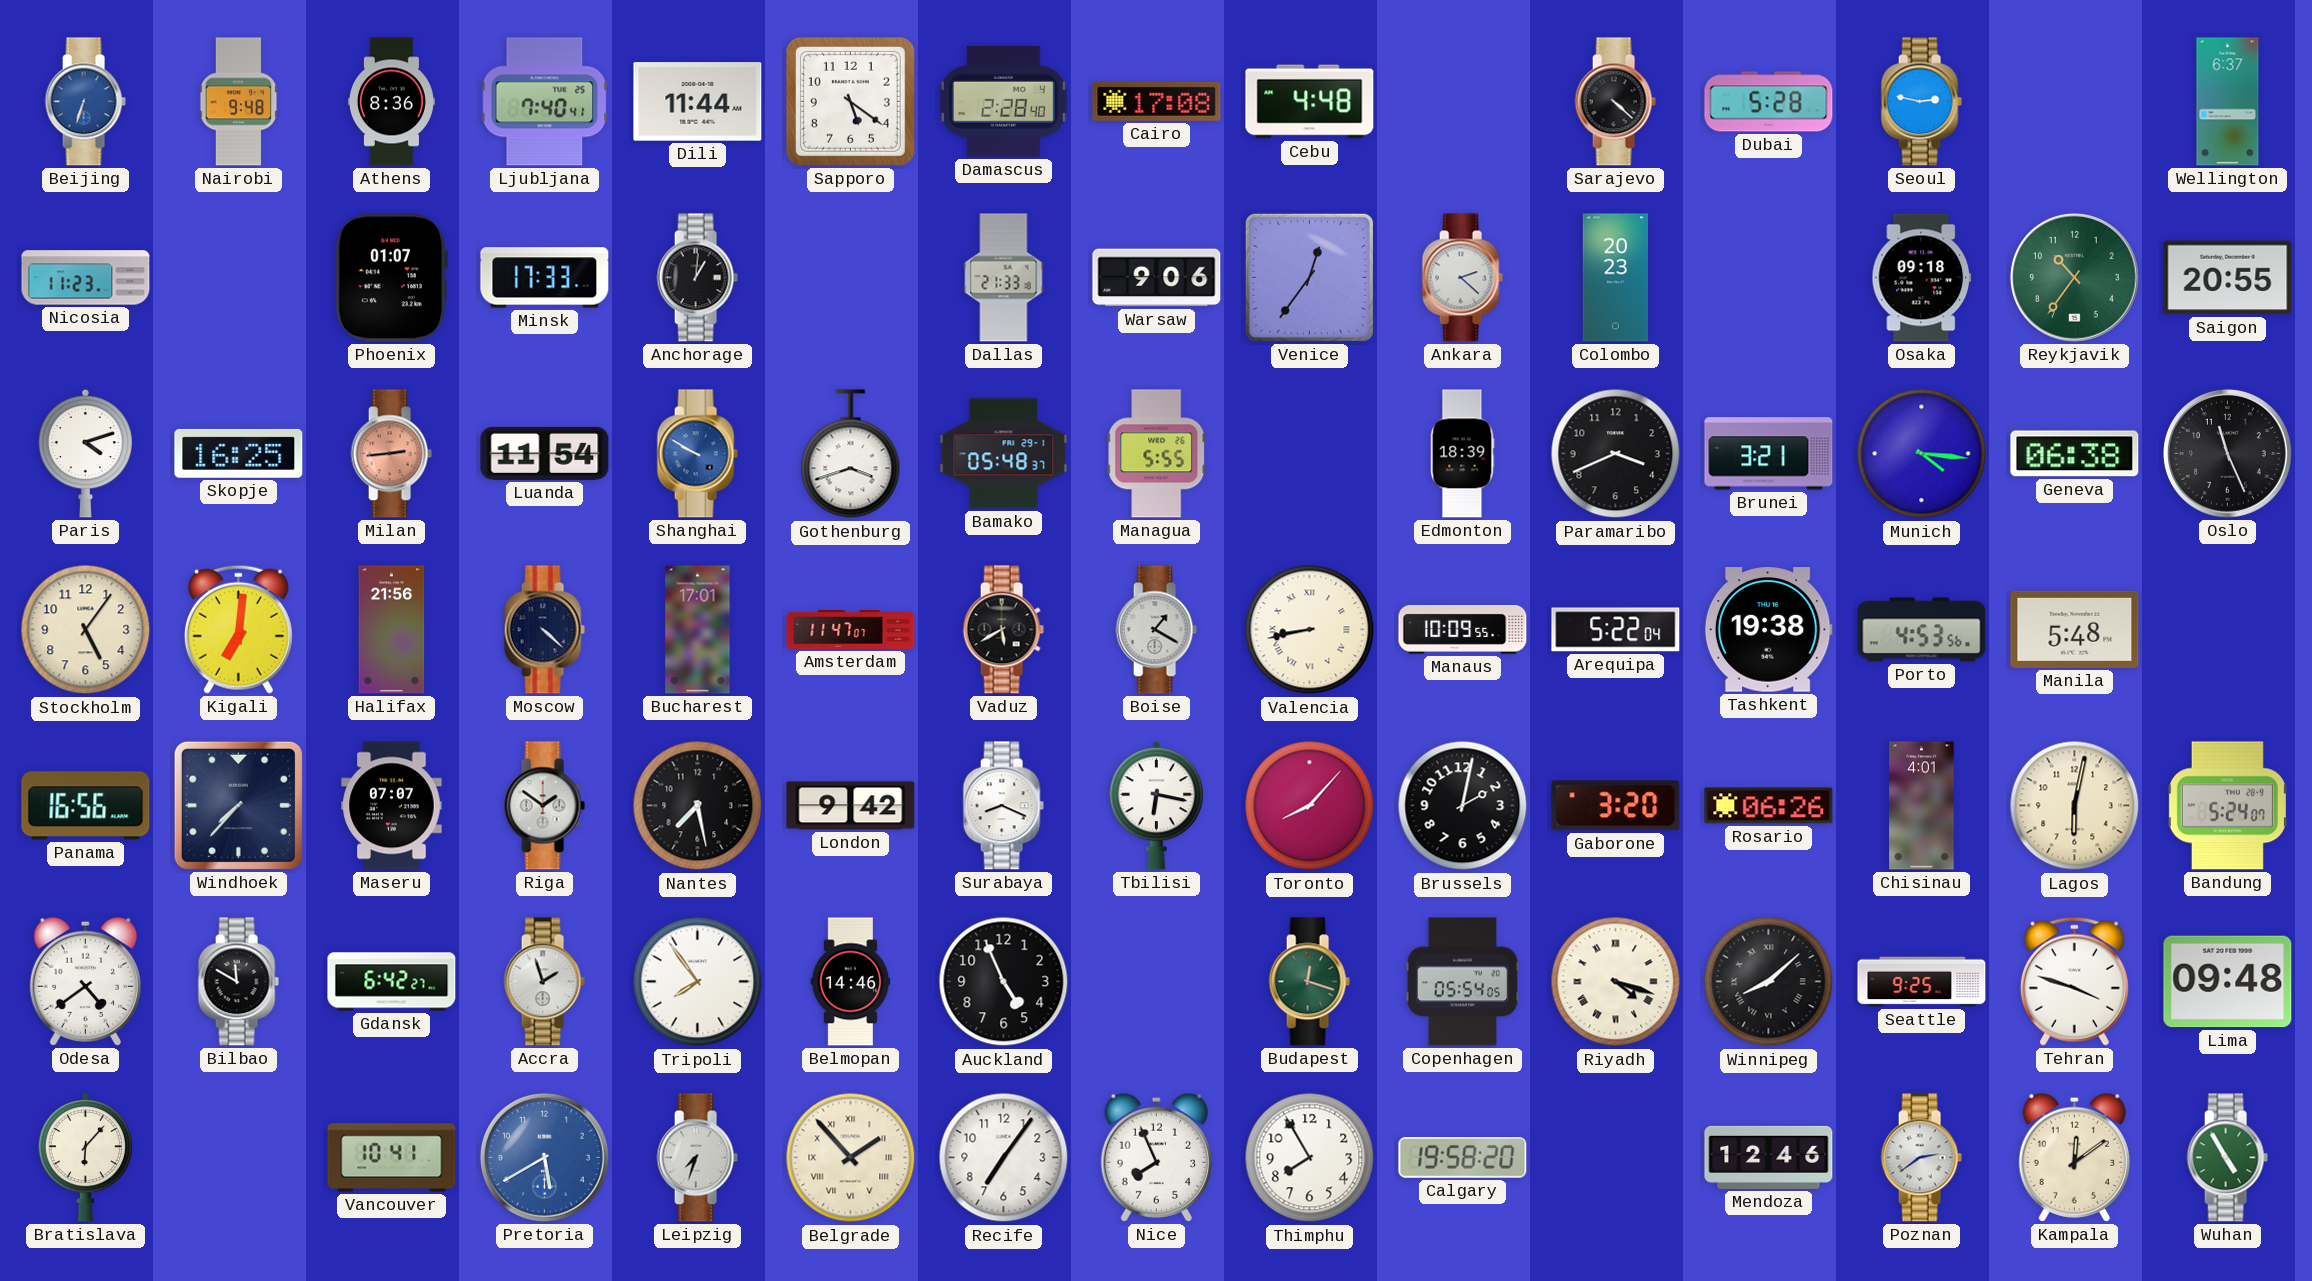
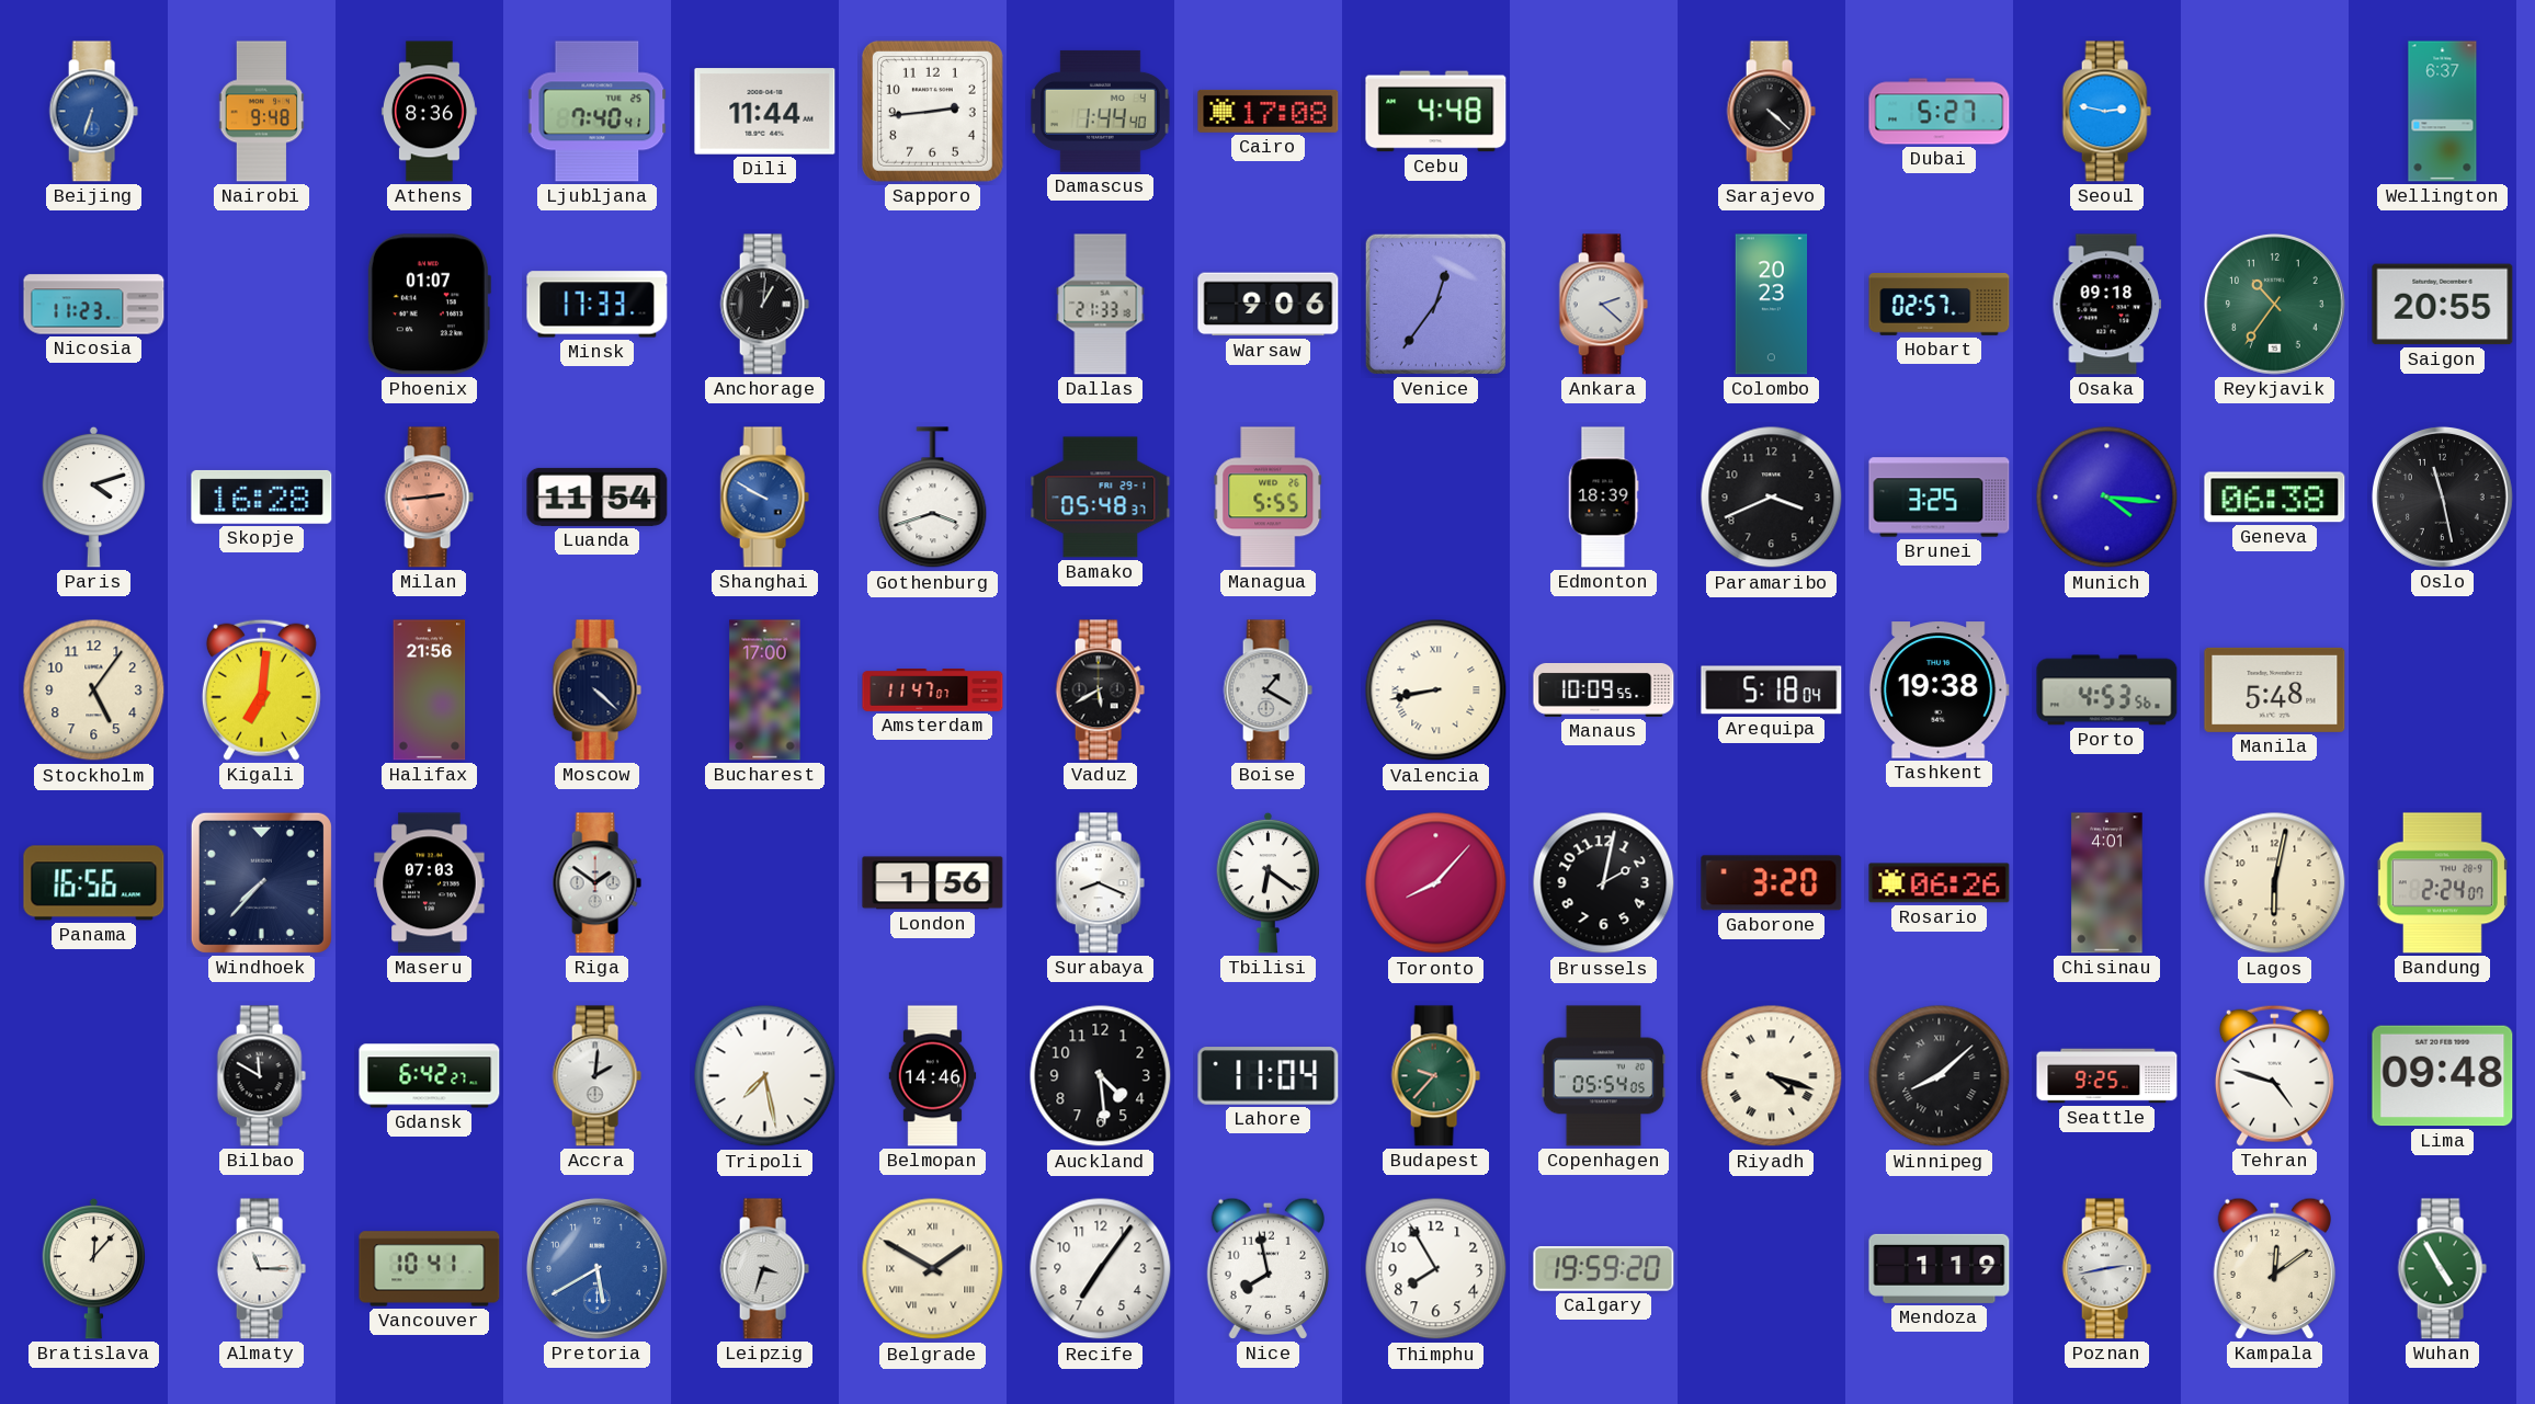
Sapporo: 5:21 -> 2:44 (932, 111)
Damascus: 2:28 -> 1:44 (1100, 111)
Dubai: 5:28 -> 5:27 (1940, 112)
Hobart: none -> 02:57 (1940, 305)
Skopje: 16:25 -> 16:28 (262, 496)
Brunei: 3:21 -> 3:25 (1940, 498)
Oslo: 11:26 -> 11:28 (2442, 496)
Bucharest: 17:01 -> 17:00 (765, 690)
Arequipa: 5:22 -> 5:18 (1772, 690)
Maseru: 07:07 -> 07:03 (430, 883)
Nantes: 7:28 -> none (698, 806)
London: 9:42 -> 1:56 (933, 883)
Tbilisi: 6:17 -> 6:21 (1269, 882)
Bandung: 5:24 -> 2:24 (2442, 883)
Odesa: 4:39 -> none (85, 981)
Accra: 1:57 -> 2:01 (596, 1076)
Tripoli: 7:54 -> 7:28 (765, 1076)
Auckland: 4:56 -> 4:29 (1101, 1076)
Lahore: none -> 11:04 (1269, 1076)
Budapest: 12:18 -> 9:37 (1435, 1076)
Tehran: 3:48 -> 4:48 (2274, 1075)
Bratislava: 6:07 -> 12:07 (94, 1268)
Almaty: none -> 11:15 (261, 1269)
Leipzig: 7:33 -> 3:33 (764, 1269)
Belgrade: 1:53 -> 1:50 (933, 1269)
Nice: 7:56 -> 7:58 (1267, 1268)
Calgary: 19:58 -> 19:59 (1604, 1269)
Mendoza: 12:46 -> 1:19 (1940, 1268)
Poznan: 2:39 -> 2:43 (2106, 1269)
